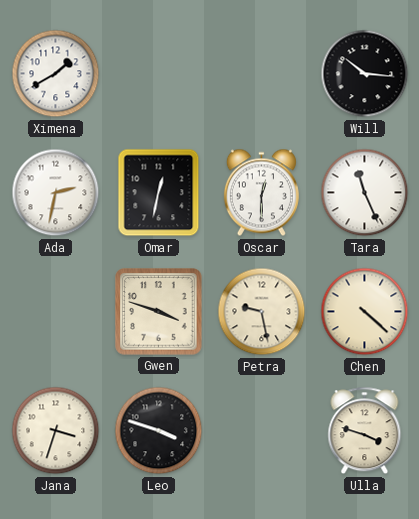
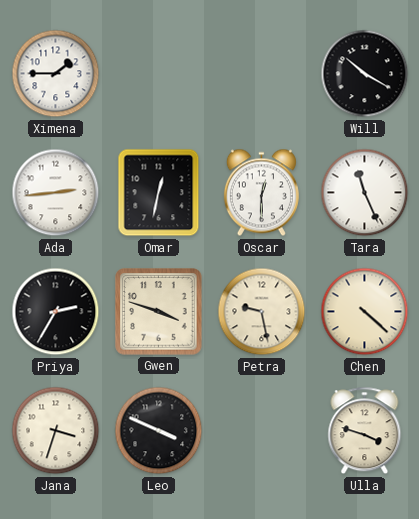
Ximena: 1:40 -> 1:45 (56, 74)
Will: 10:16 -> 10:20 (365, 74)
Ada: 2:32 -> 2:44 (56, 193)
Priya: none -> 2:35 (56, 312)
Leo: 3:48 -> 3:49 (159, 431)
